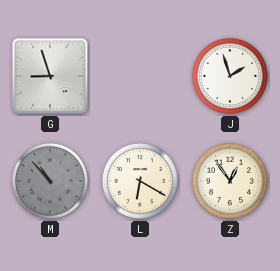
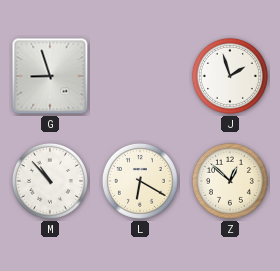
M dial: grey -> white (50, 181)
Z: 12:54 -> 12:52 (230, 181)
